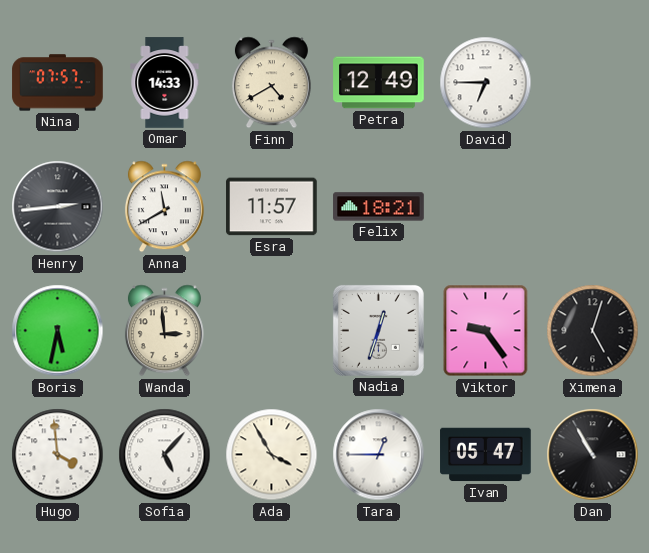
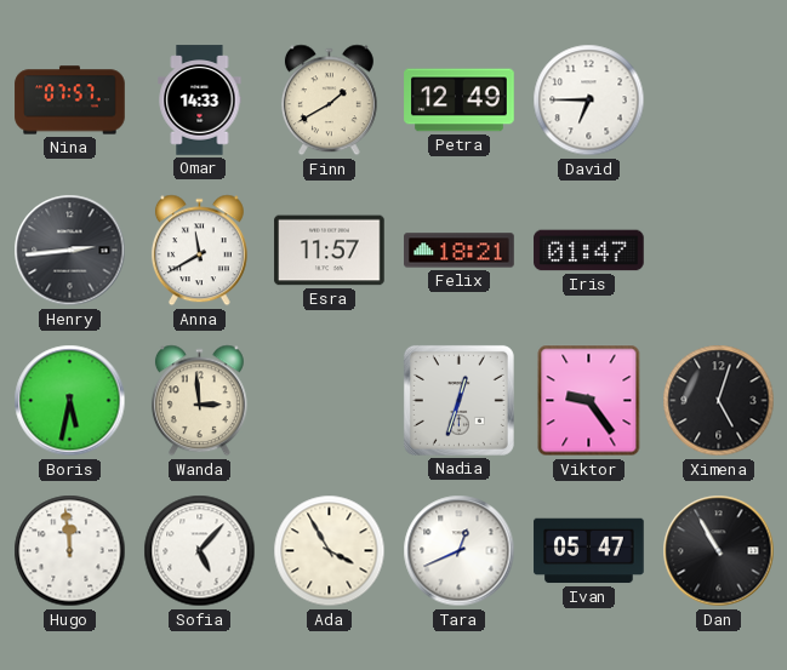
Finn: 4:40 -> 1:40 (329, 101)
Iris: none -> 01:47 (589, 251)
Hugo: 3:59 -> 11:59 (70, 551)
Tara: 12:45 -> 12:41 (460, 551)
